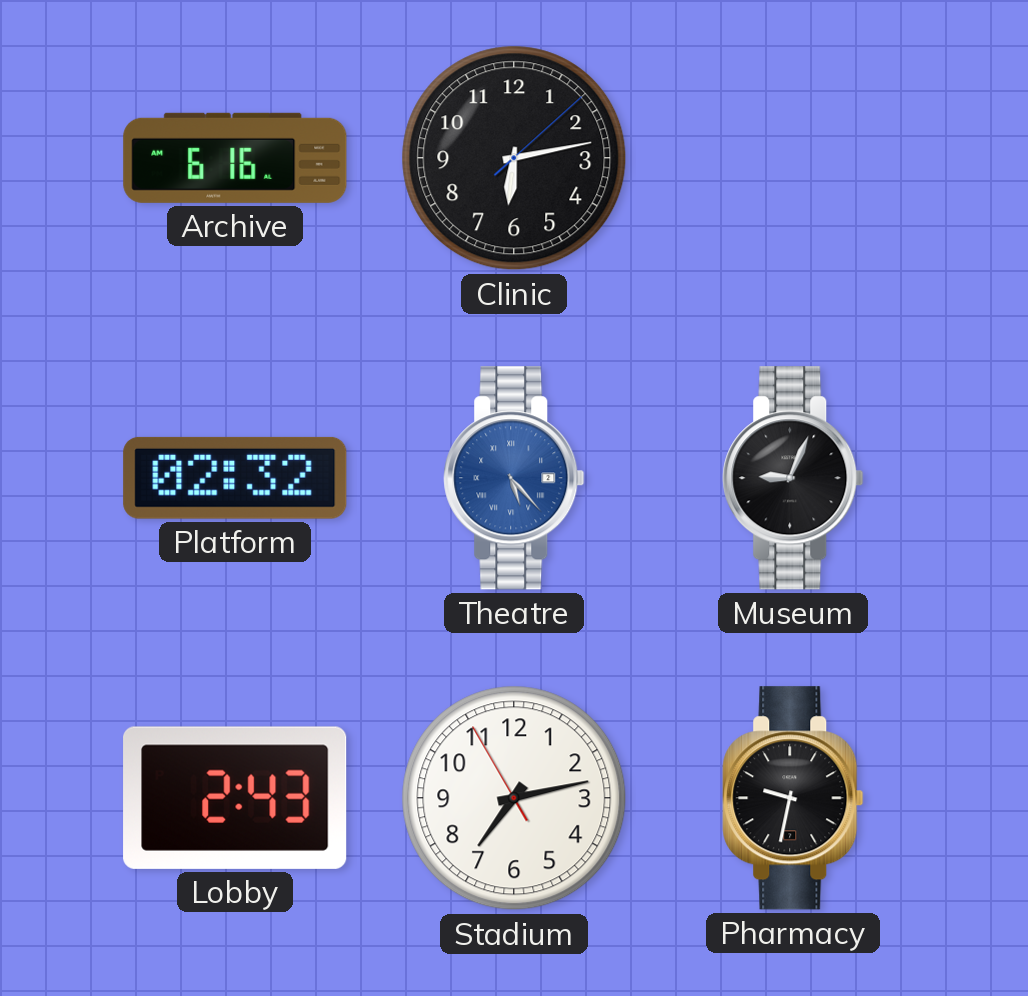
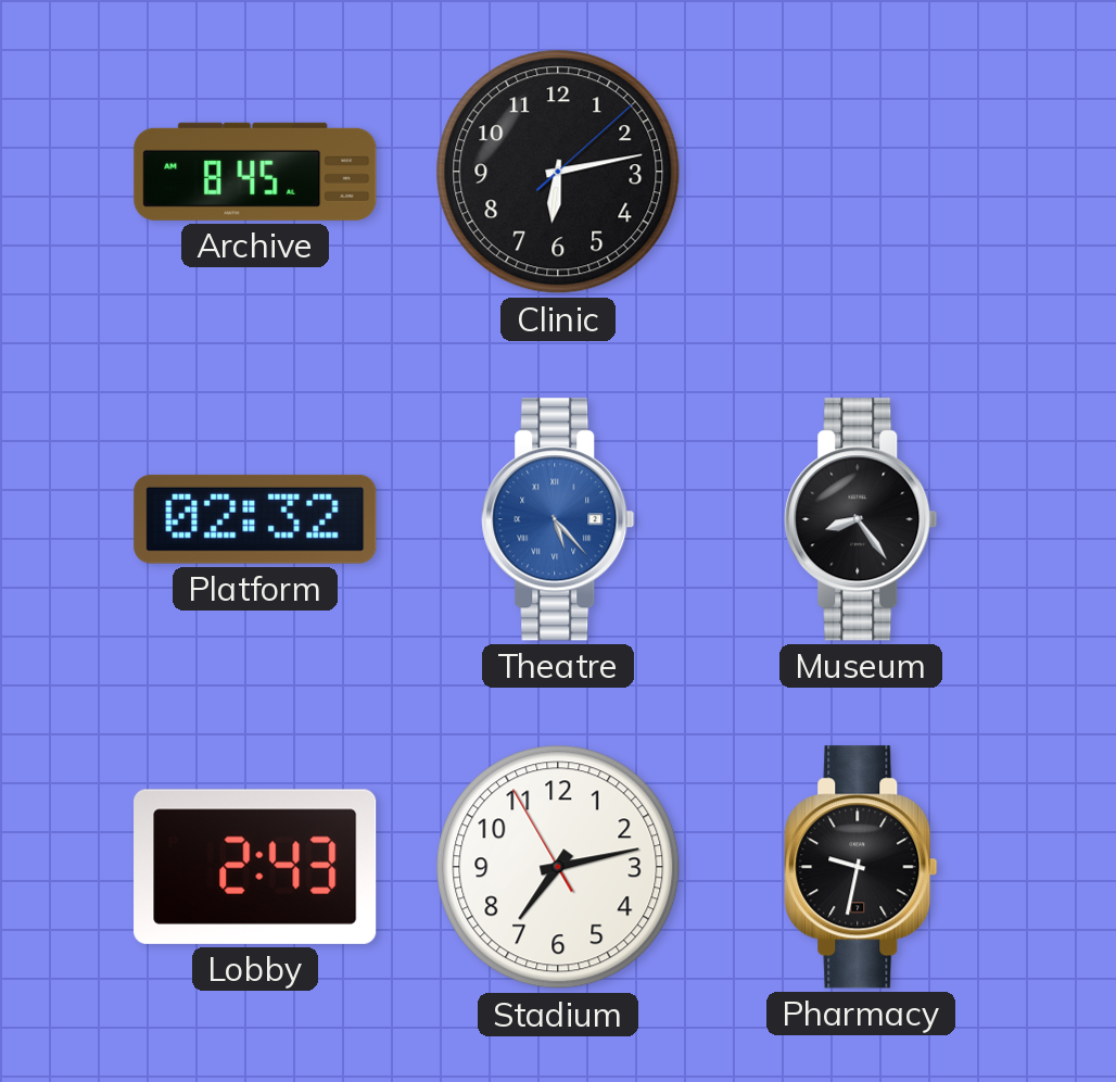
Archive: 6:16 -> 8:45 (255, 172)
Museum: 9:04 -> 8:24 (861, 519)
